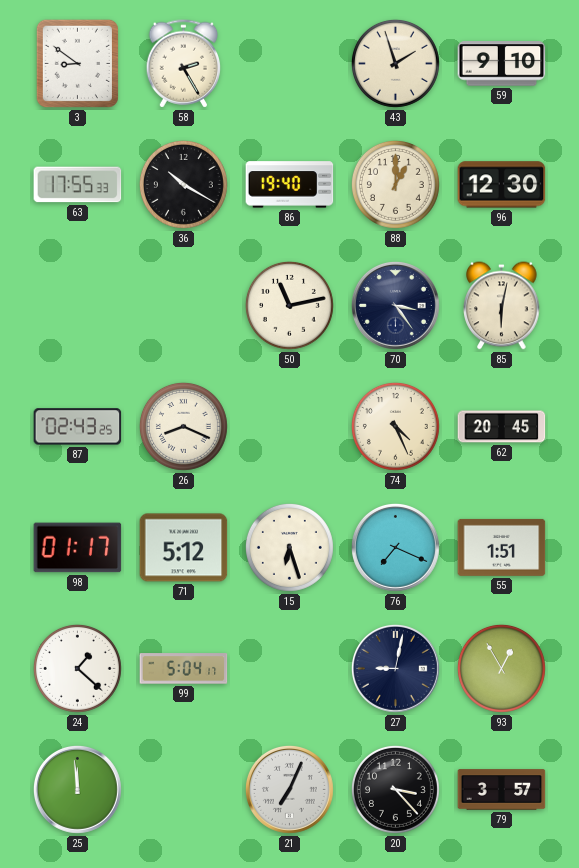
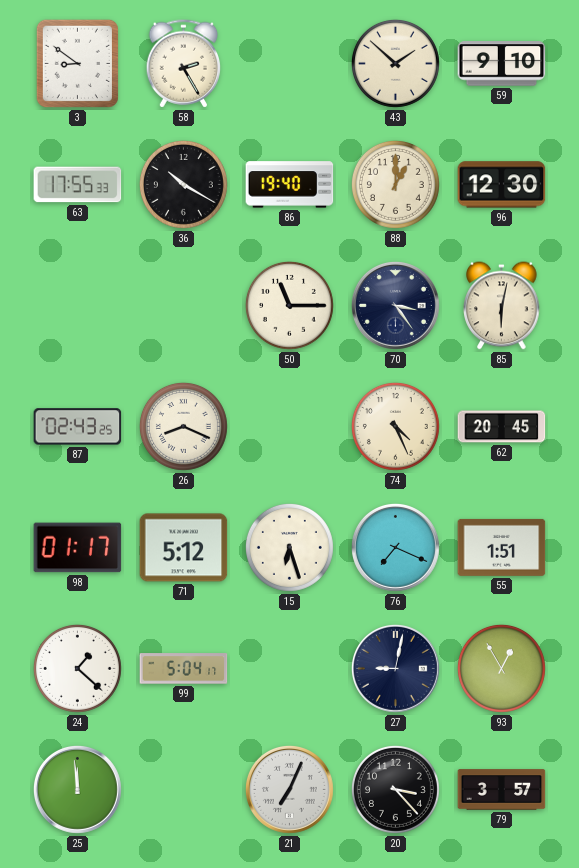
43: 1:57 -> 1:52 (395, 63)
50: 11:13 -> 11:15 (289, 305)
